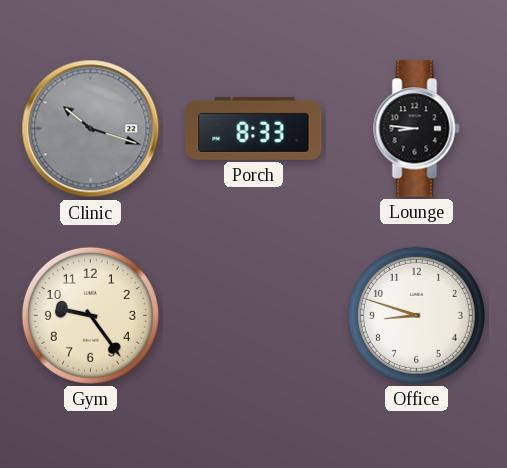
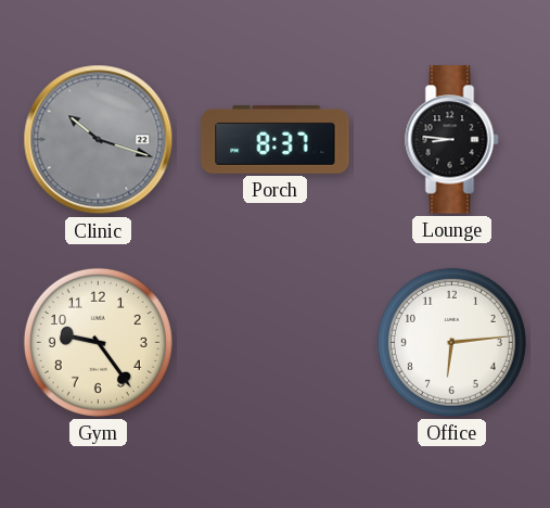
Porch: 8:33 -> 8:37 (276, 139)
Office: 8:48 -> 6:14 (451, 342)
